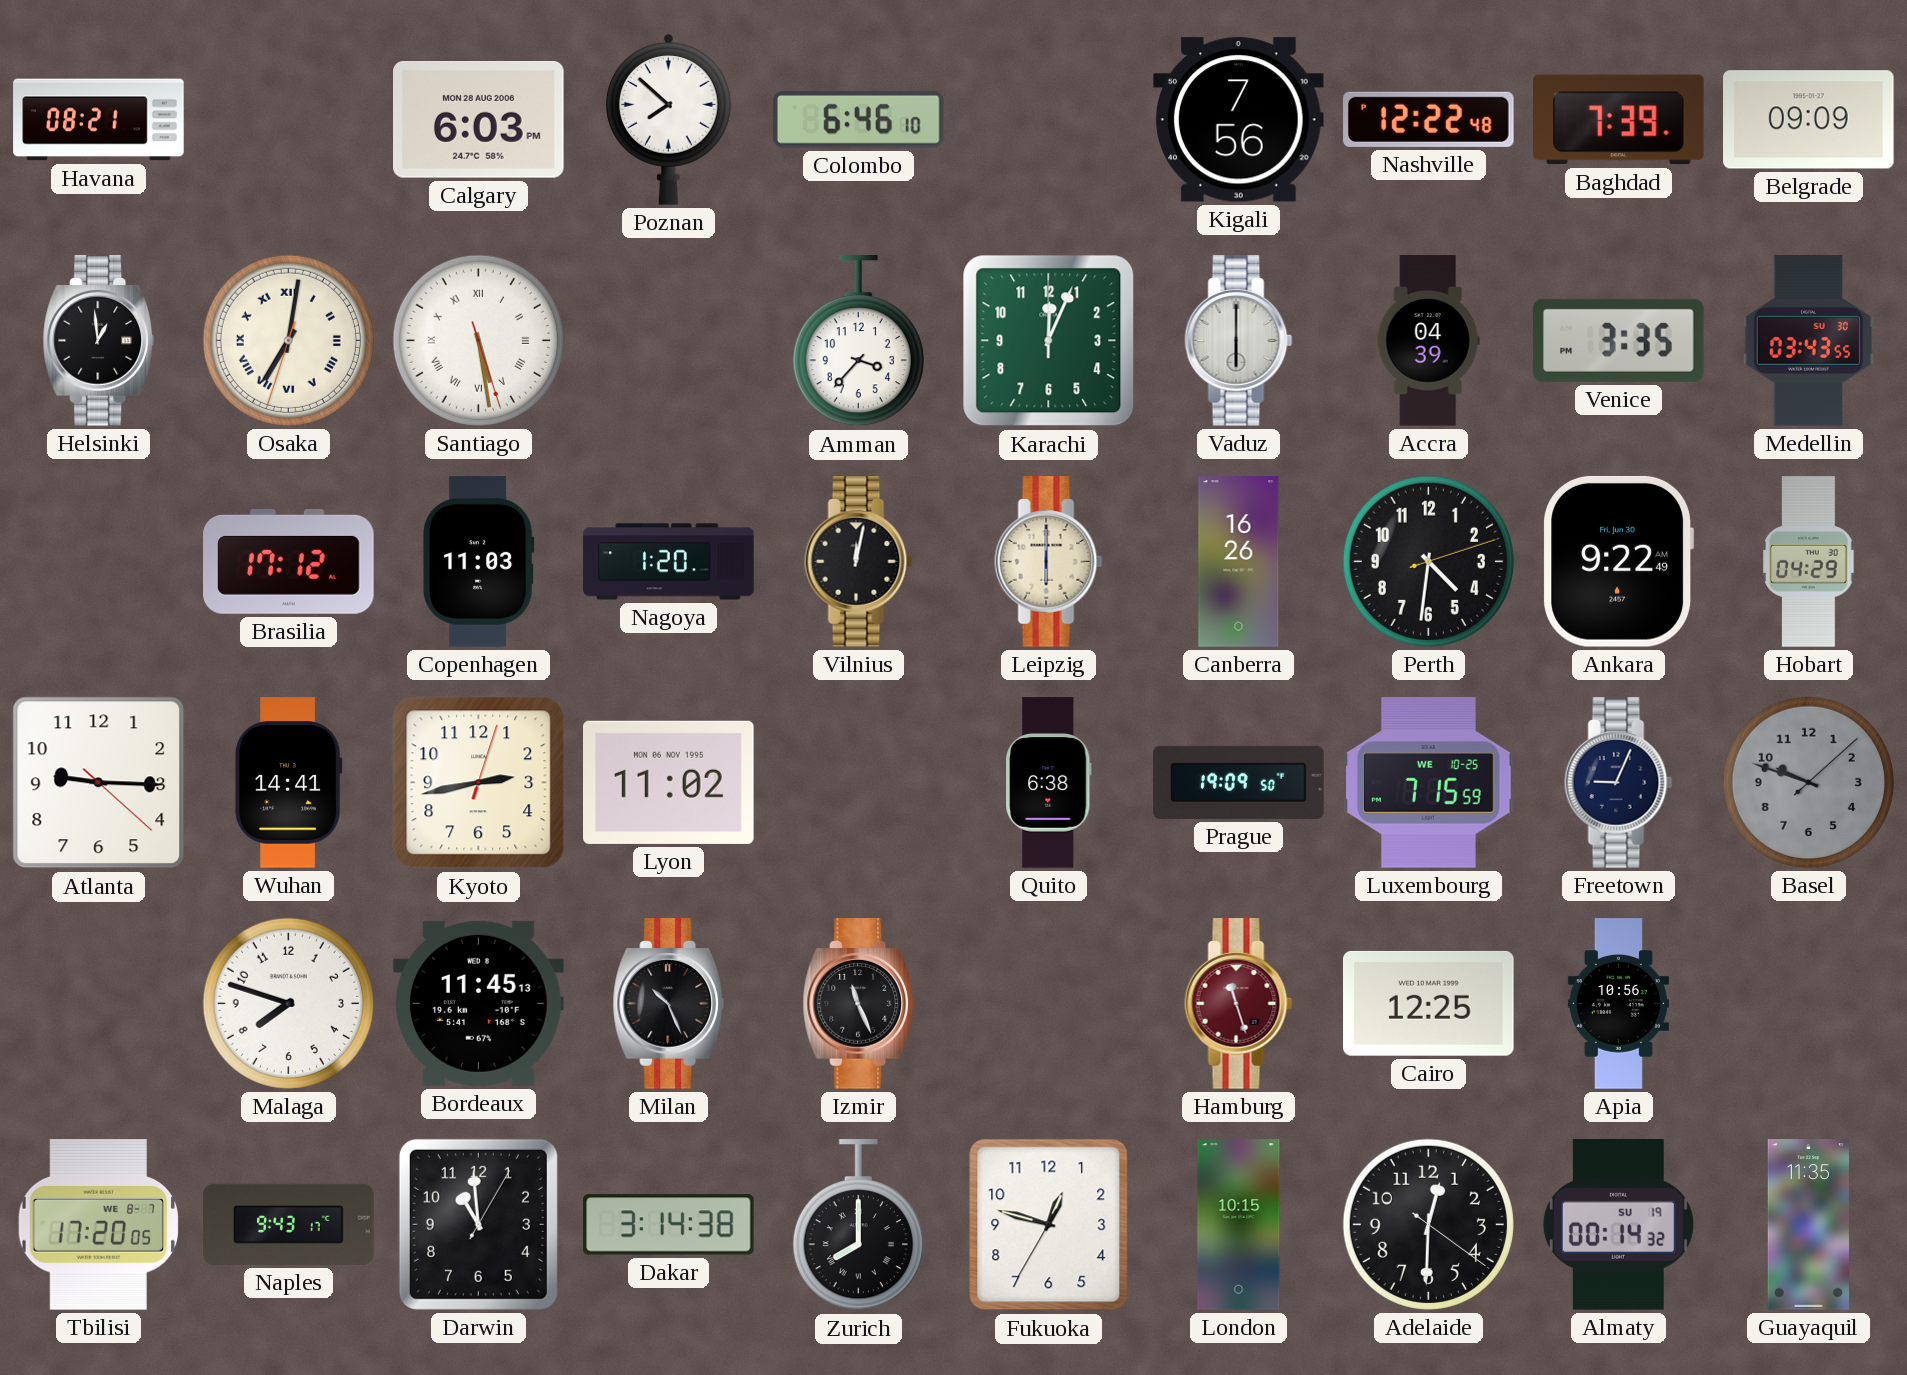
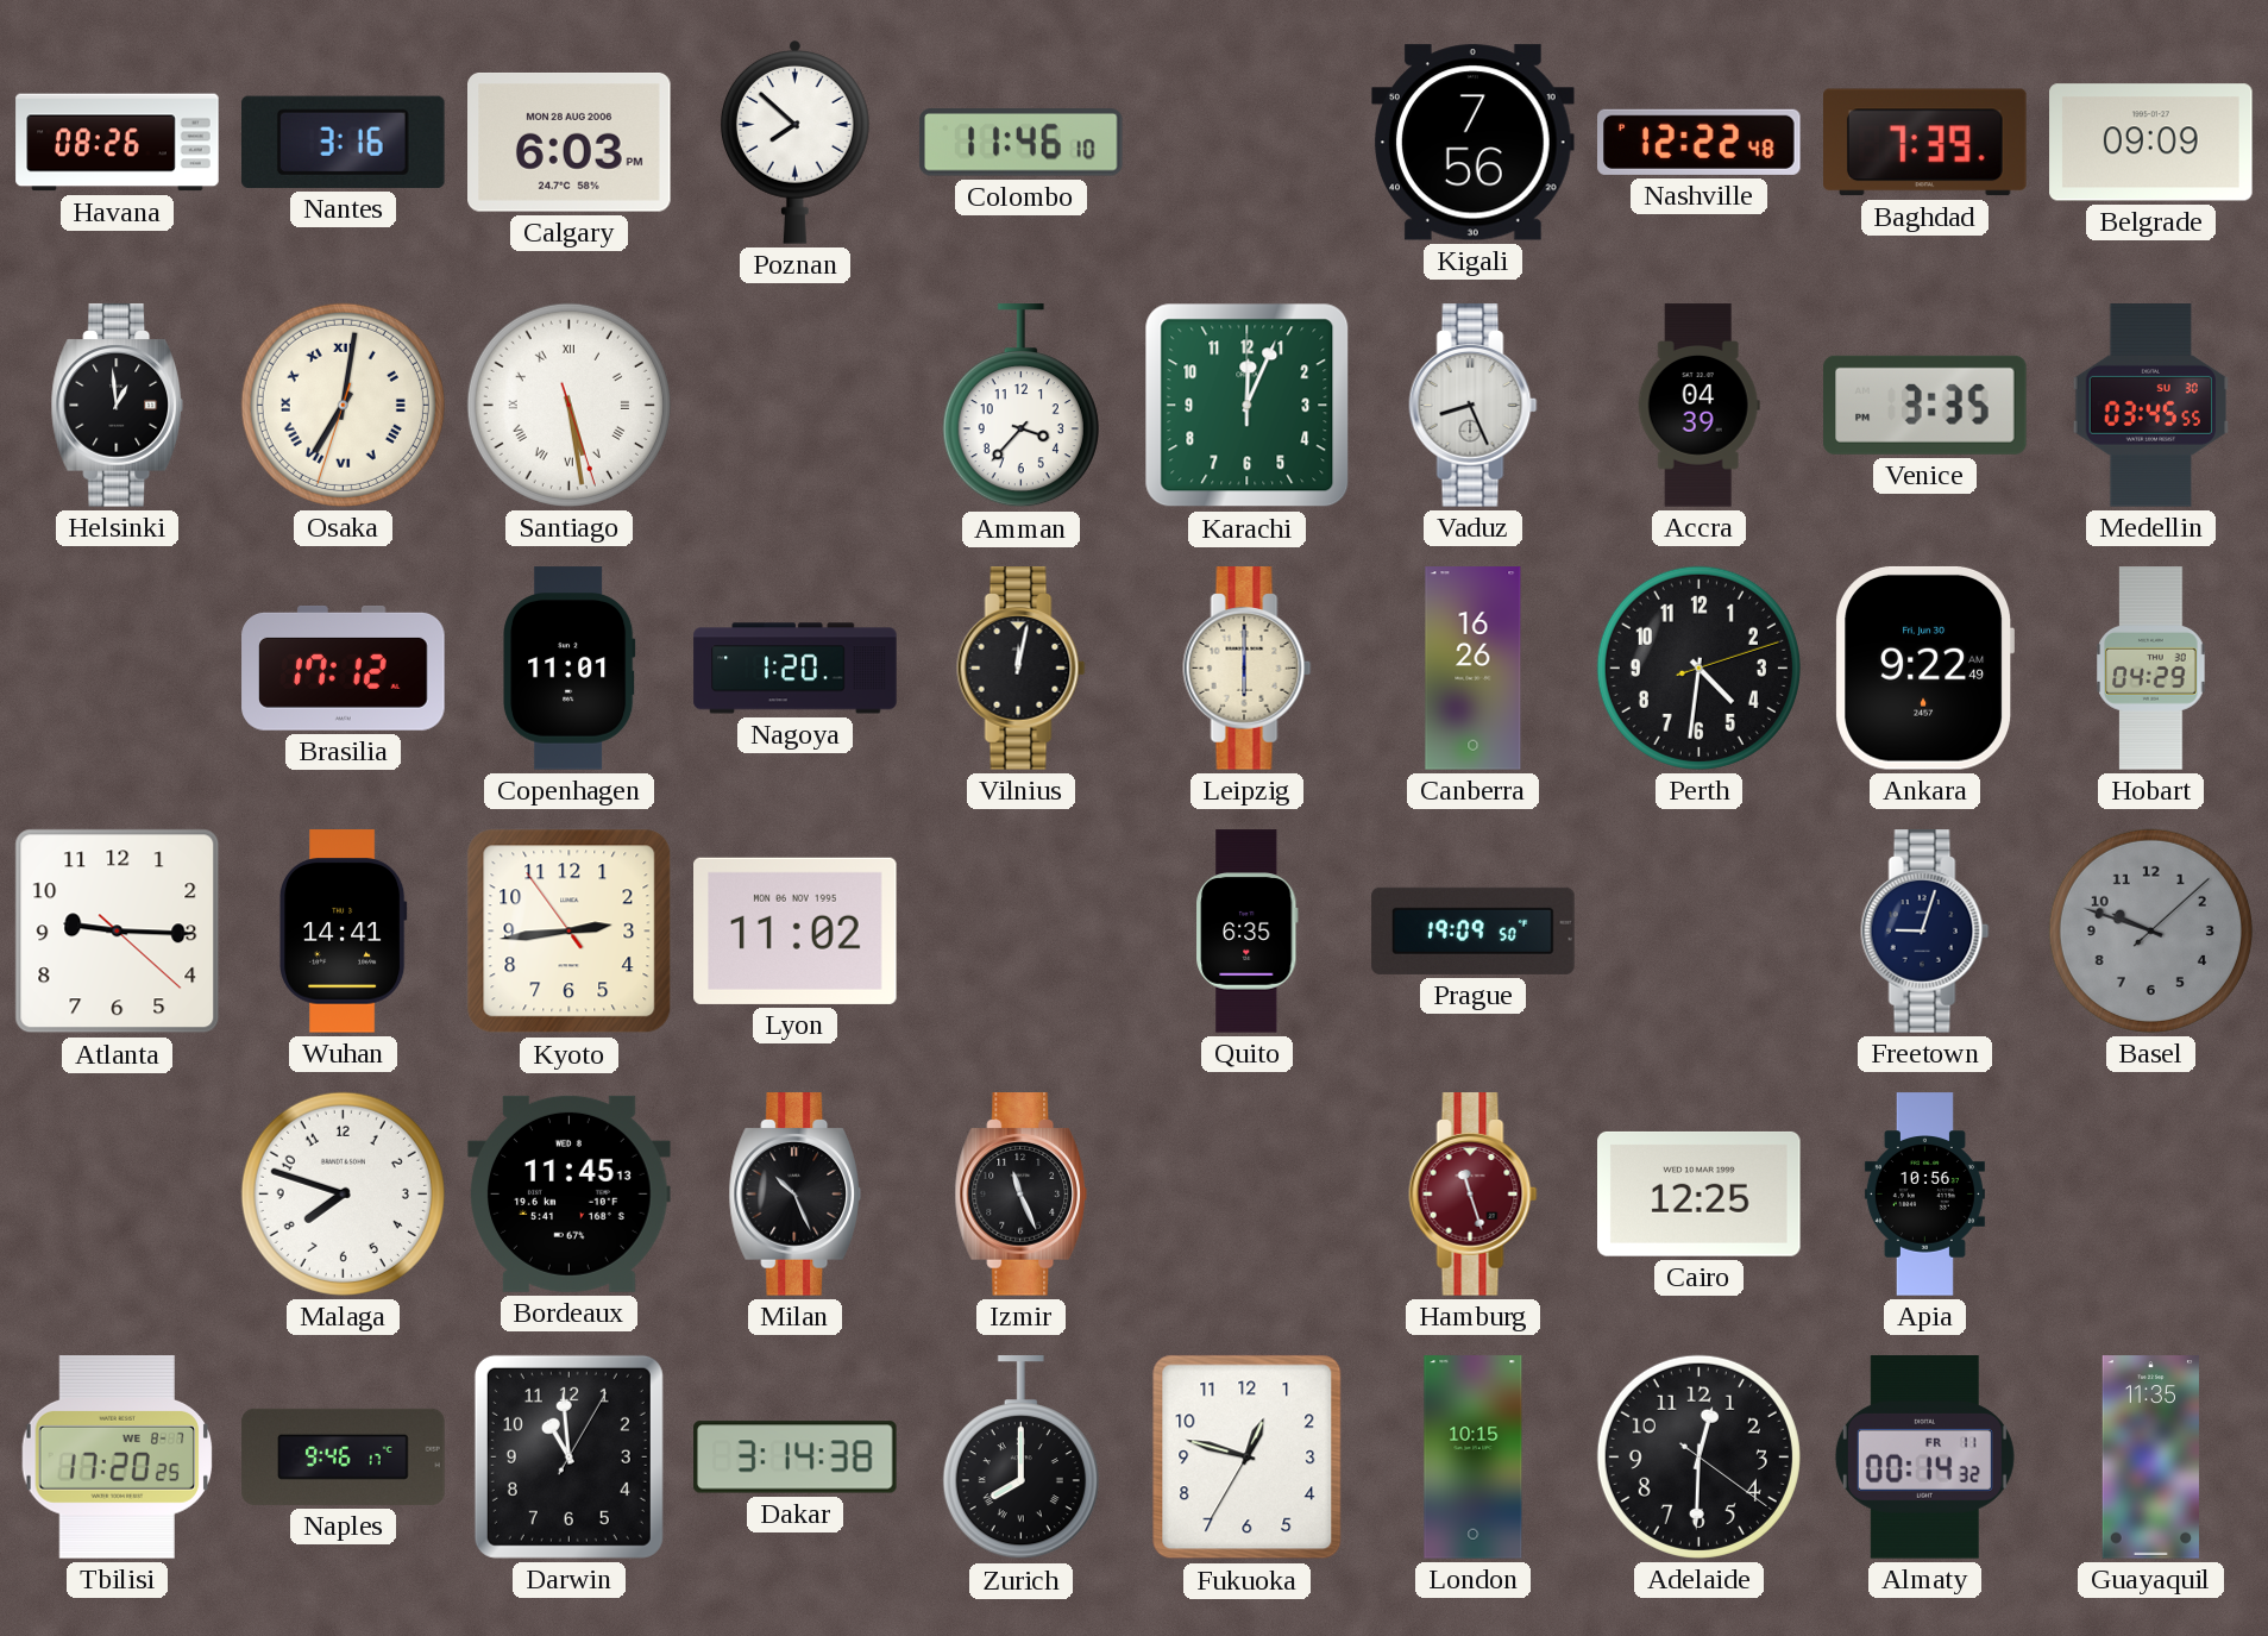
Havana: 08:21 -> 08:26 (118, 143)
Nantes: none -> 3:16 (344, 142)
Colombo: 6:46 -> 11:46 (1022, 143)
Vaduz: 6:00 -> 8:26 (1474, 406)
Medellin: 03:43 -> 03:45 (2150, 406)
Copenhagen: 11:03 -> 11:01 (568, 669)
Kyoto: 2:43:03 -> 2:43:54 (570, 932)
Quito: 6:38 -> 6:35 (1248, 932)
Luxembourg: 7:15 -> none (1429, 783)
Freetown: 9:04 -> 9:03 (1925, 932)
Tbilisi: 17:20:05 -> 17:20:25 (117, 1458)
Naples: 9:43 -> 9:46 (344, 1456)
Almaty date: SU 19 -> FR 11 (1924, 1458)
